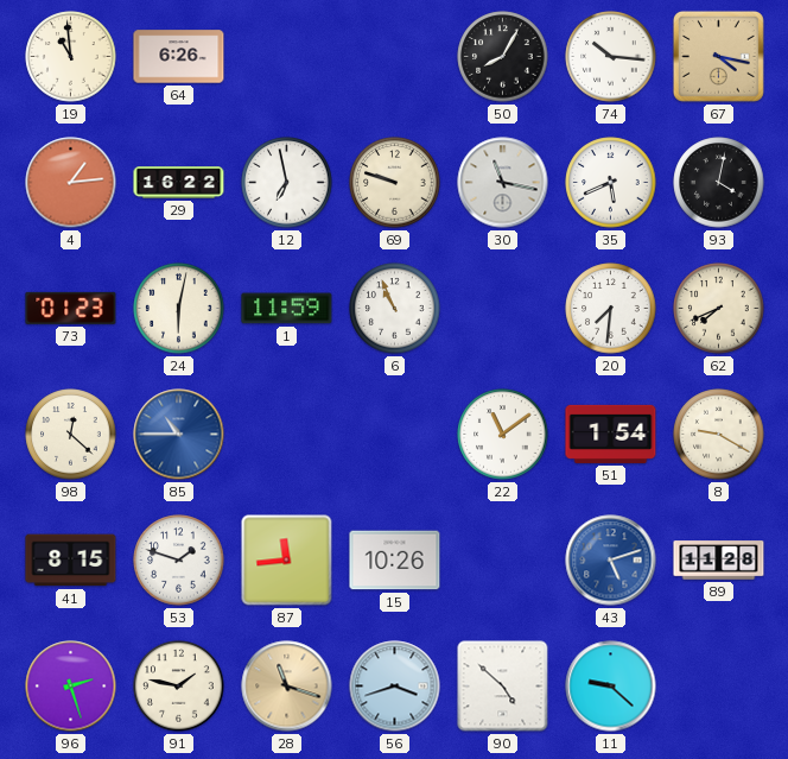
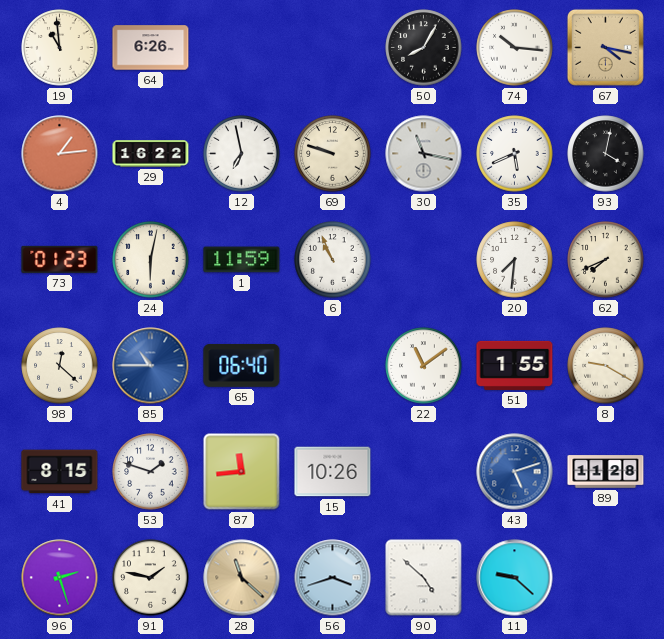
65: none -> 06:40 (242, 365)
51: 1:54 -> 1:55 (515, 365)
28: 11:18 -> 11:22 (242, 578)
